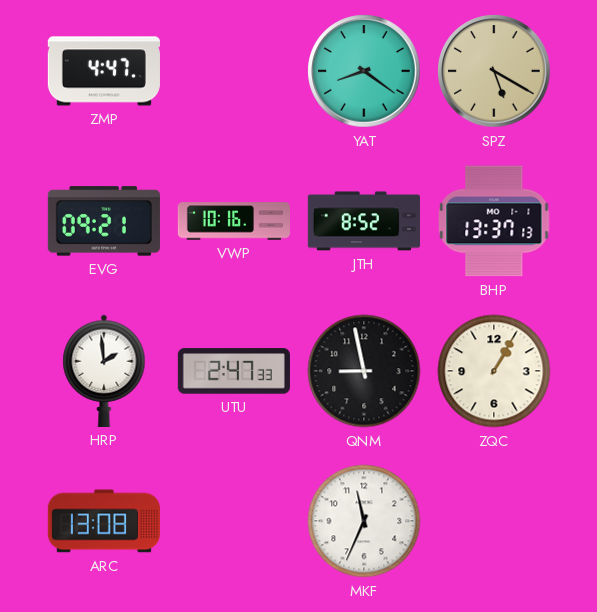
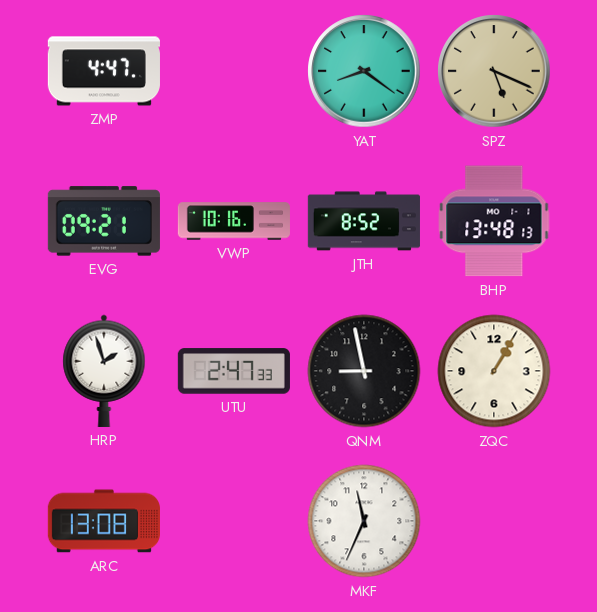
SPZ: 5:20 -> 5:19 (494, 71)
BHP: 13:37 -> 13:48 (494, 221)
HRP: 1:59 -> 1:57 (104, 371)
